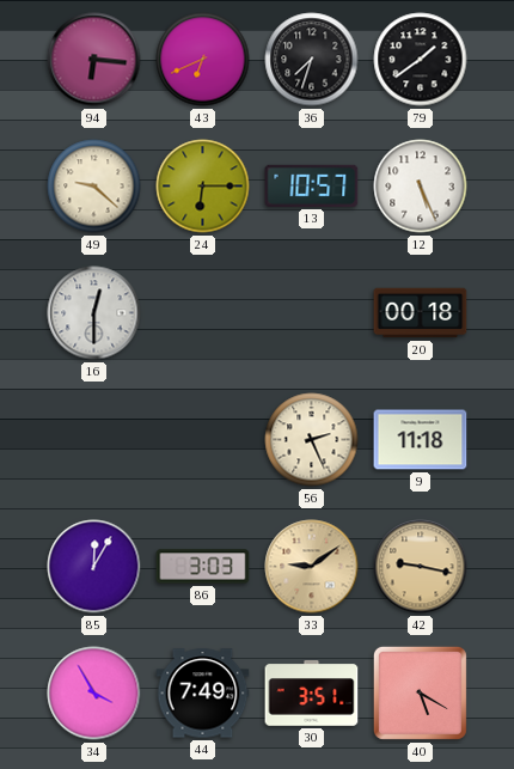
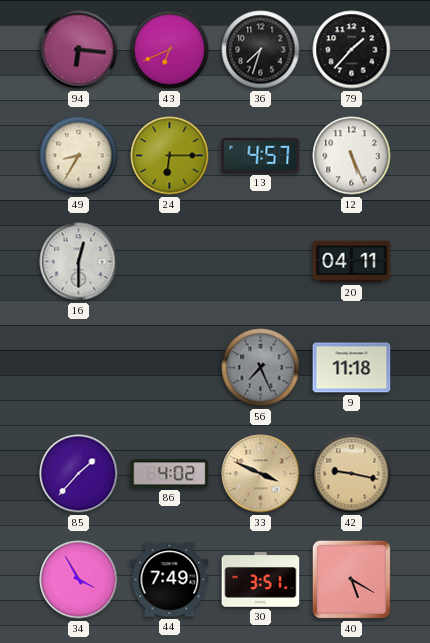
79: 1:39 -> 1:37 (352, 50)
49: 9:22 -> 8:35 (79, 156)
13: 10:57 -> 4:57 (261, 155)
20: 00:18 -> 04:11 (352, 262)
56: 2:26 -> 7:26 (261, 368)
56 dial: cream -> grey (261, 368)
85: 12:05 -> 1:37 (79, 474)
86: 3:03 -> 4:02 (170, 474)
33: 9:09 -> 3:49 (261, 474)
